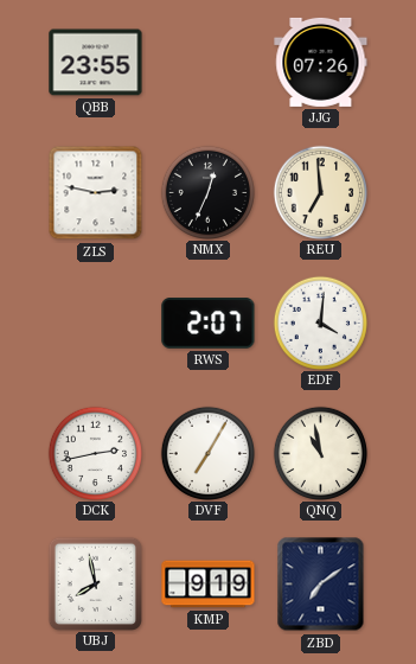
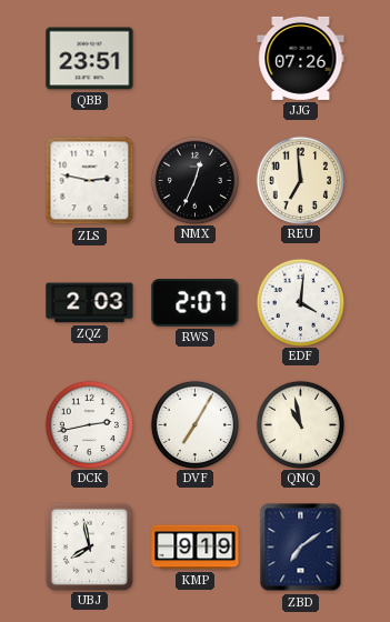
QBB: 23:55 -> 23:51 (90, 59)
ZQZ: none -> 2:03 (90, 303)
